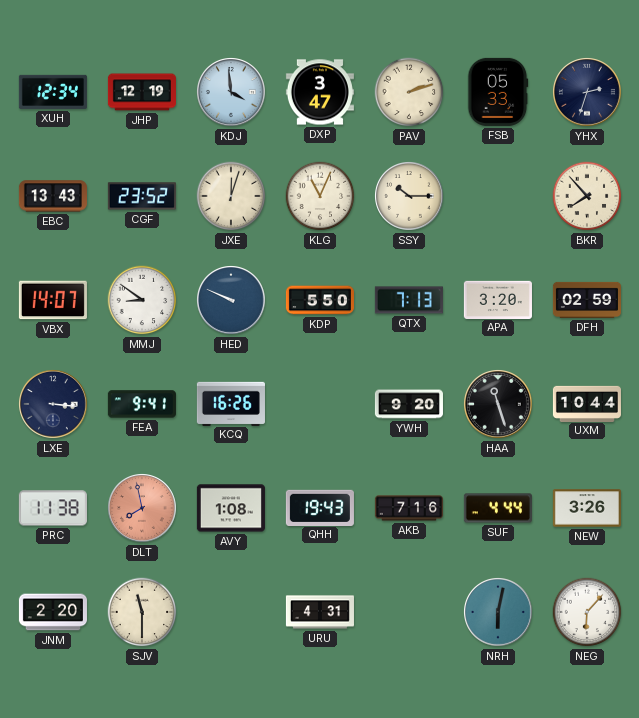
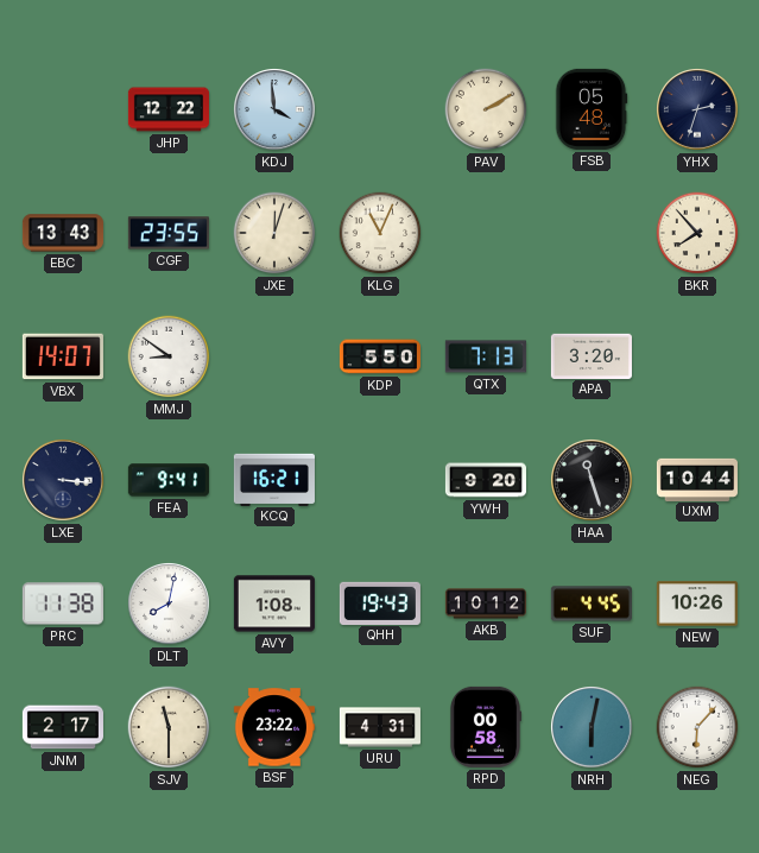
XUH: 12:34 -> none (53, 92)
JHP: 12:19 -> 12:22 (169, 109)
DXP: 3:47 -> none (320, 92)
PAV: 2:12 -> 2:10 (486, 109)
FSB: 05:33 -> 05:48 (592, 109)
CGF: 23:52 -> 23:55 (169, 233)
SSY: 10:15 -> none (410, 197)
HED: 9:49 -> none (232, 301)
DFH: 02:59 -> none (587, 300)
KCQ: 16:26 -> 16:21 (274, 479)
DLT: 7:58 -> 8:02 (170, 605)
DLT dial: salmon -> white (170, 605)
AKB: 7:16 -> 10:12 (486, 604)
SUF: 4:44 -> 4:45 (592, 604)
NEW: 3:26 -> 10:26 (697, 604)
JNM: 2:20 -> 2:17 (63, 727)
BSF: none -> 23:22 (274, 727)
RPD: none -> 00:58 (485, 727)
